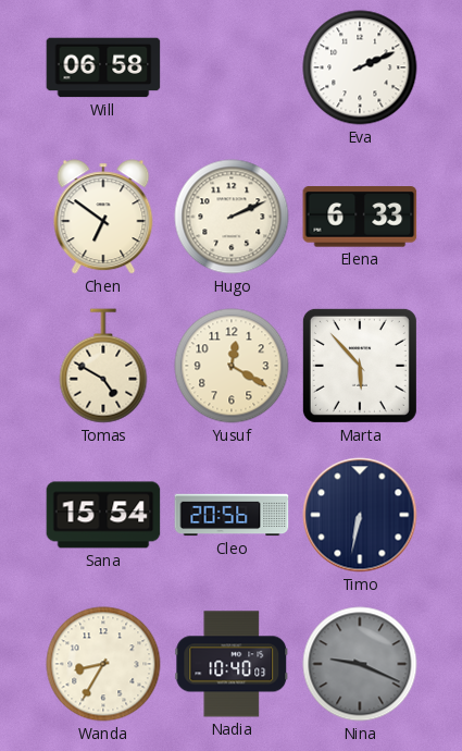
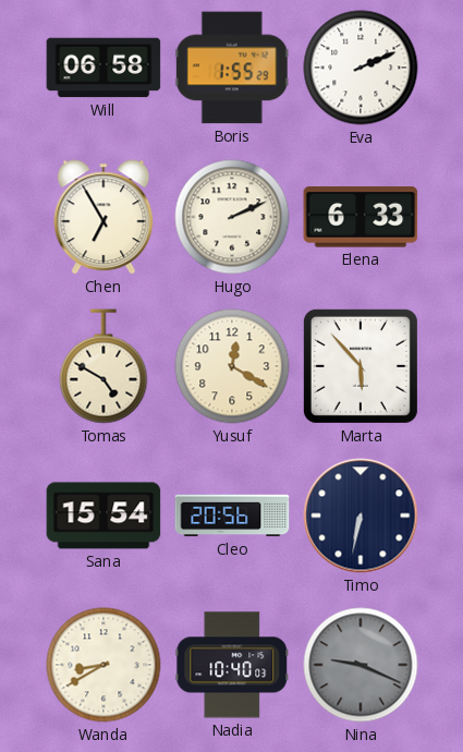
Boris: none -> 1:55 (232, 68)
Chen: 6:51 -> 6:55 (103, 217)
Wanda: 8:35 -> 8:40 (103, 665)
